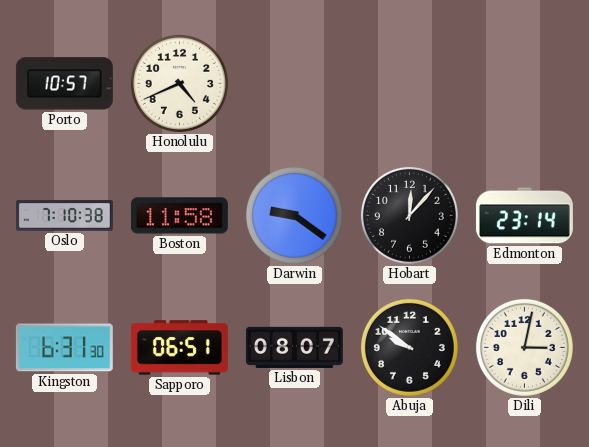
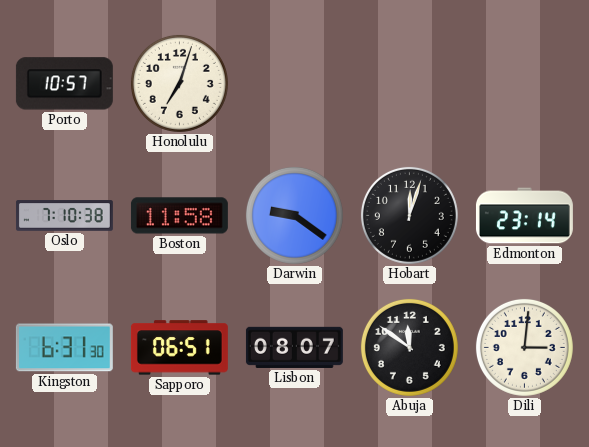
Honolulu: 4:41 -> 7:03 (179, 83)
Hobart: 12:07 -> 12:03 (409, 215)
Abuja: 9:51 -> 11:51 (409, 347)
Dili: 3:02 -> 3:01 (524, 347)
